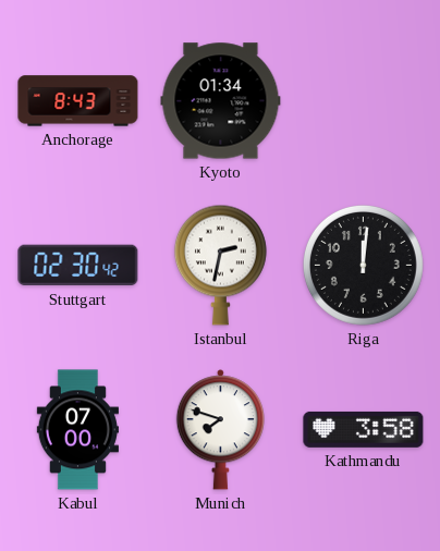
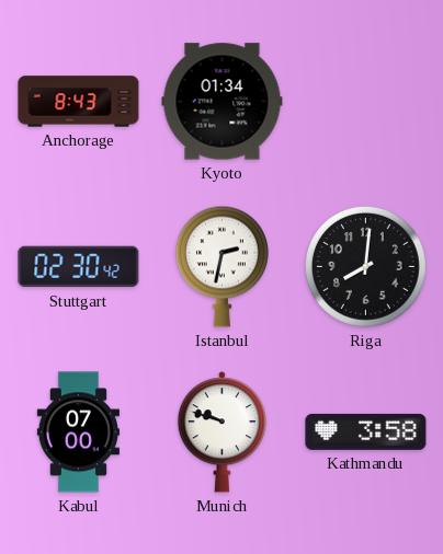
Riga: 12:01 -> 8:01 (365, 266)
Munich: 7:48 -> 9:48 (222, 432)
